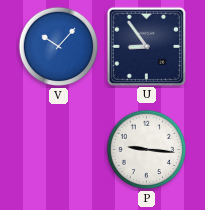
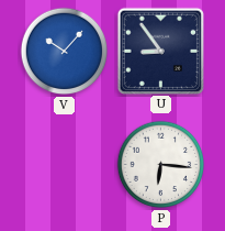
P: 9:16 -> 6:16 (161, 165)
